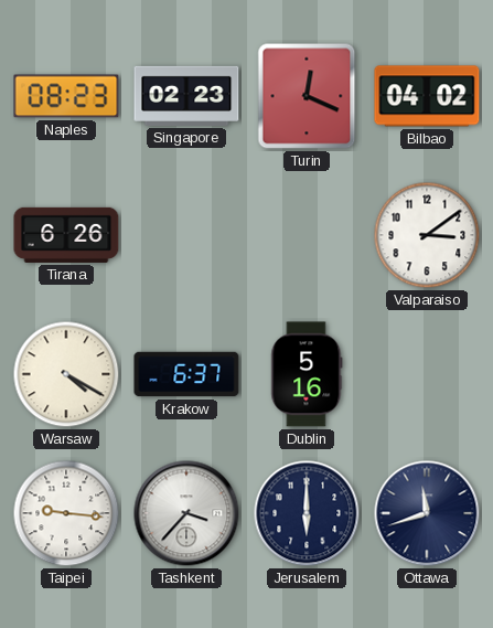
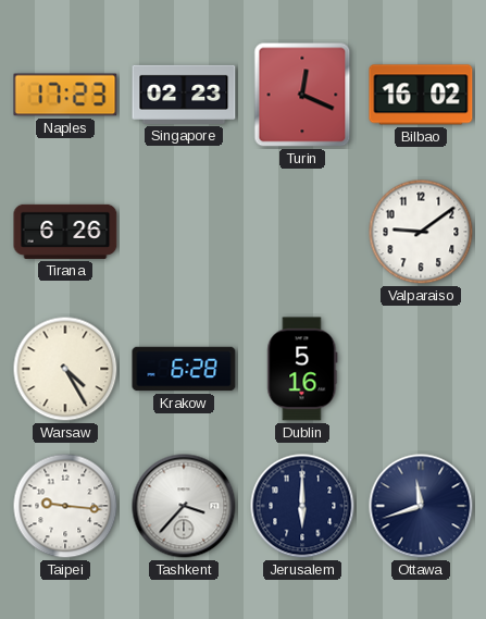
Naples: 08:23 -> 17:23 (65, 95)
Bilbao: 04:02 -> 16:02 (421, 95)
Valparaiso: 3:09 -> 9:09 (421, 232)
Warsaw: 4:20 -> 4:25 (65, 369)
Krakow: 6:37 -> 6:28 (184, 369)
